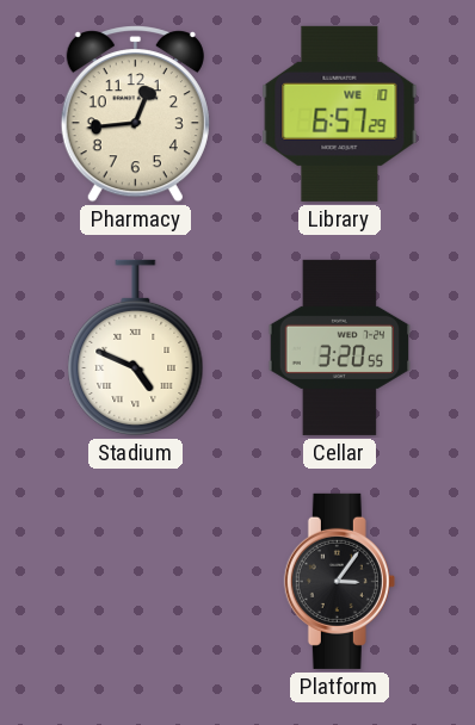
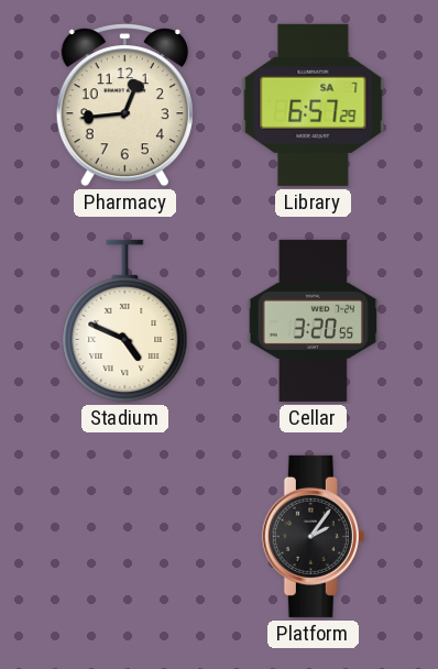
Library date: WE 10 -> SA 7 (314, 105)
Platform: 3:06 -> 2:06 (313, 536)
